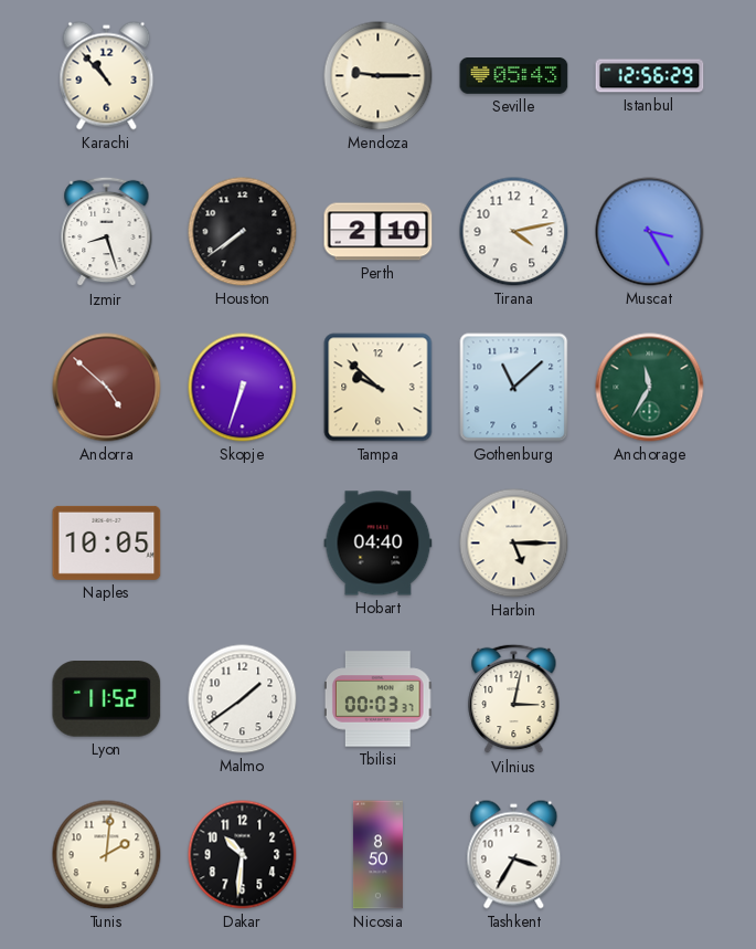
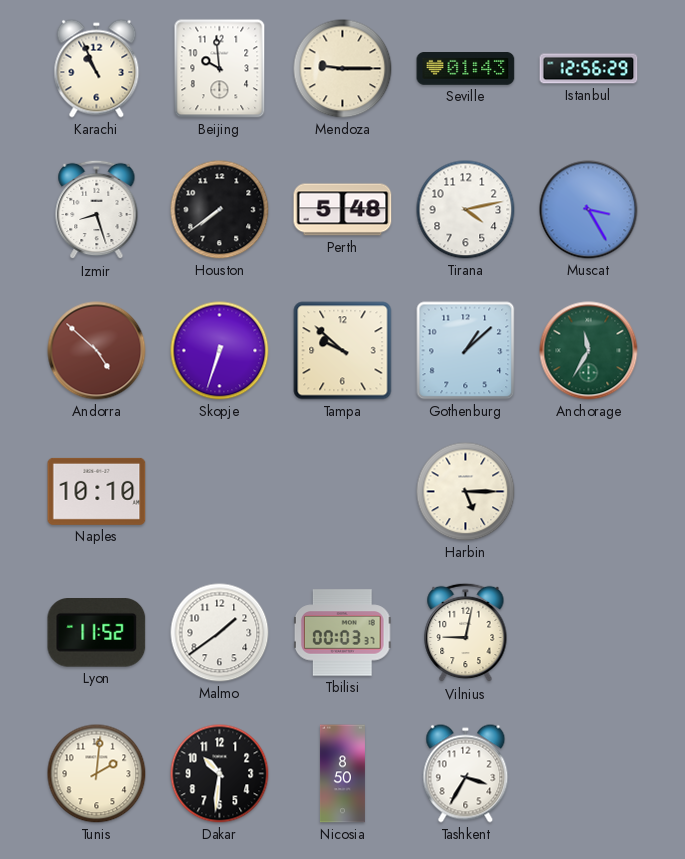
Karachi: 10:53 -> 10:56 (97, 69)
Beijing: none -> 9:59 (220, 69)
Seville: 05:43 -> 01:43 (466, 69)
Perth: 2:10 -> 5:48 (343, 210)
Gothenburg: 11:08 -> 1:08 (466, 351)
Naples: 10:05 -> 10:10 (97, 491)
Hobart: 04:40 -> none (379, 544)
Vilnius: 3:02 -> 9:02 (466, 633)
